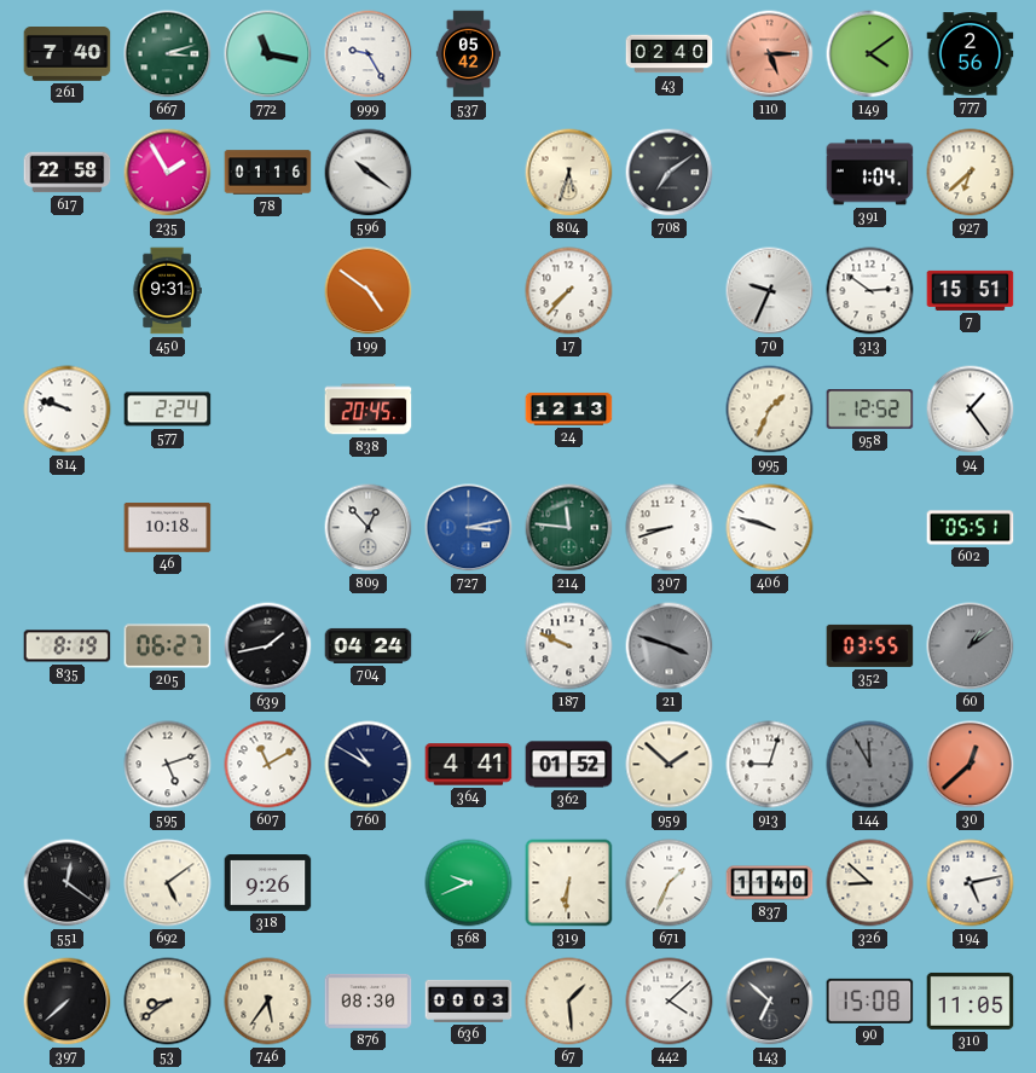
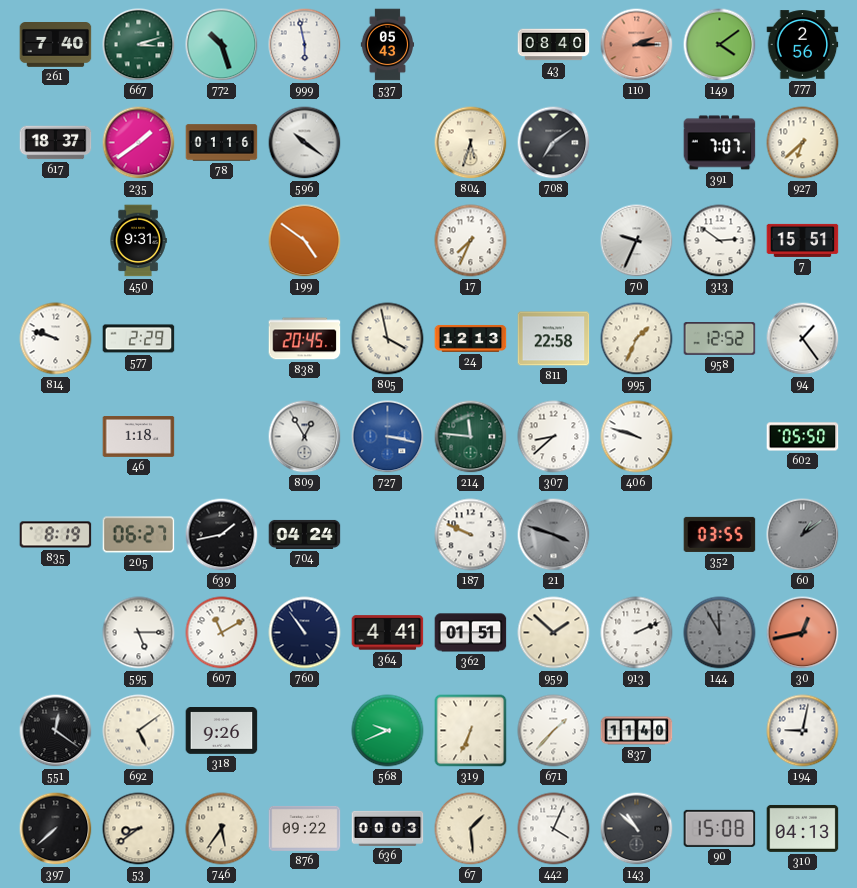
772: 11:17 -> 10:27 (222, 45)
999: 9:25 -> 5:58 (305, 45)
537: 05:42 -> 05:43 (388, 45)
43: 02:40 -> 08:40 (554, 45)
110: 5:15 -> 2:15 (637, 45)
617: 22:58 -> 18:37 (56, 143)
235: 1:55 -> 1:39 (139, 143)
391: 1:04 -> 7:07 (720, 143)
17: 7:37 -> 7:34 (471, 241)
577: 2:24 -> 2:29 (139, 339)
805: none -> 3:58 (388, 339)
811: none -> 22:58 (554, 339)
46: 10:18 -> 1:18 (139, 437)
809: 12:53 -> 12:55 (305, 437)
727: 3:13 -> 3:17 (388, 437)
307: 8:42 -> 8:38 (554, 437)
602: 05:51 -> 05:50 (803, 437)
595: 5:12 -> 5:15 (139, 633)
760: 10:50 -> 10:54 (305, 633)
362: 01:52 -> 01:51 (471, 633)
913: 9:03 -> 2:11 (637, 633)
30: 12:38 -> 12:43 (803, 633)
319: 6:31 -> 6:34 (471, 731)
671: 1:34 -> 1:37 (554, 731)
326: 8:52 -> none (870, 883)
194: 5:13 -> 9:02 (803, 731)
876: 08:30 -> 09:22 (305, 828)
442: 4:08 -> 4:04 (554, 829)
143: 6:52 -> 10:52 (637, 829)
310: 11:05 -> 04:13 (803, 828)
